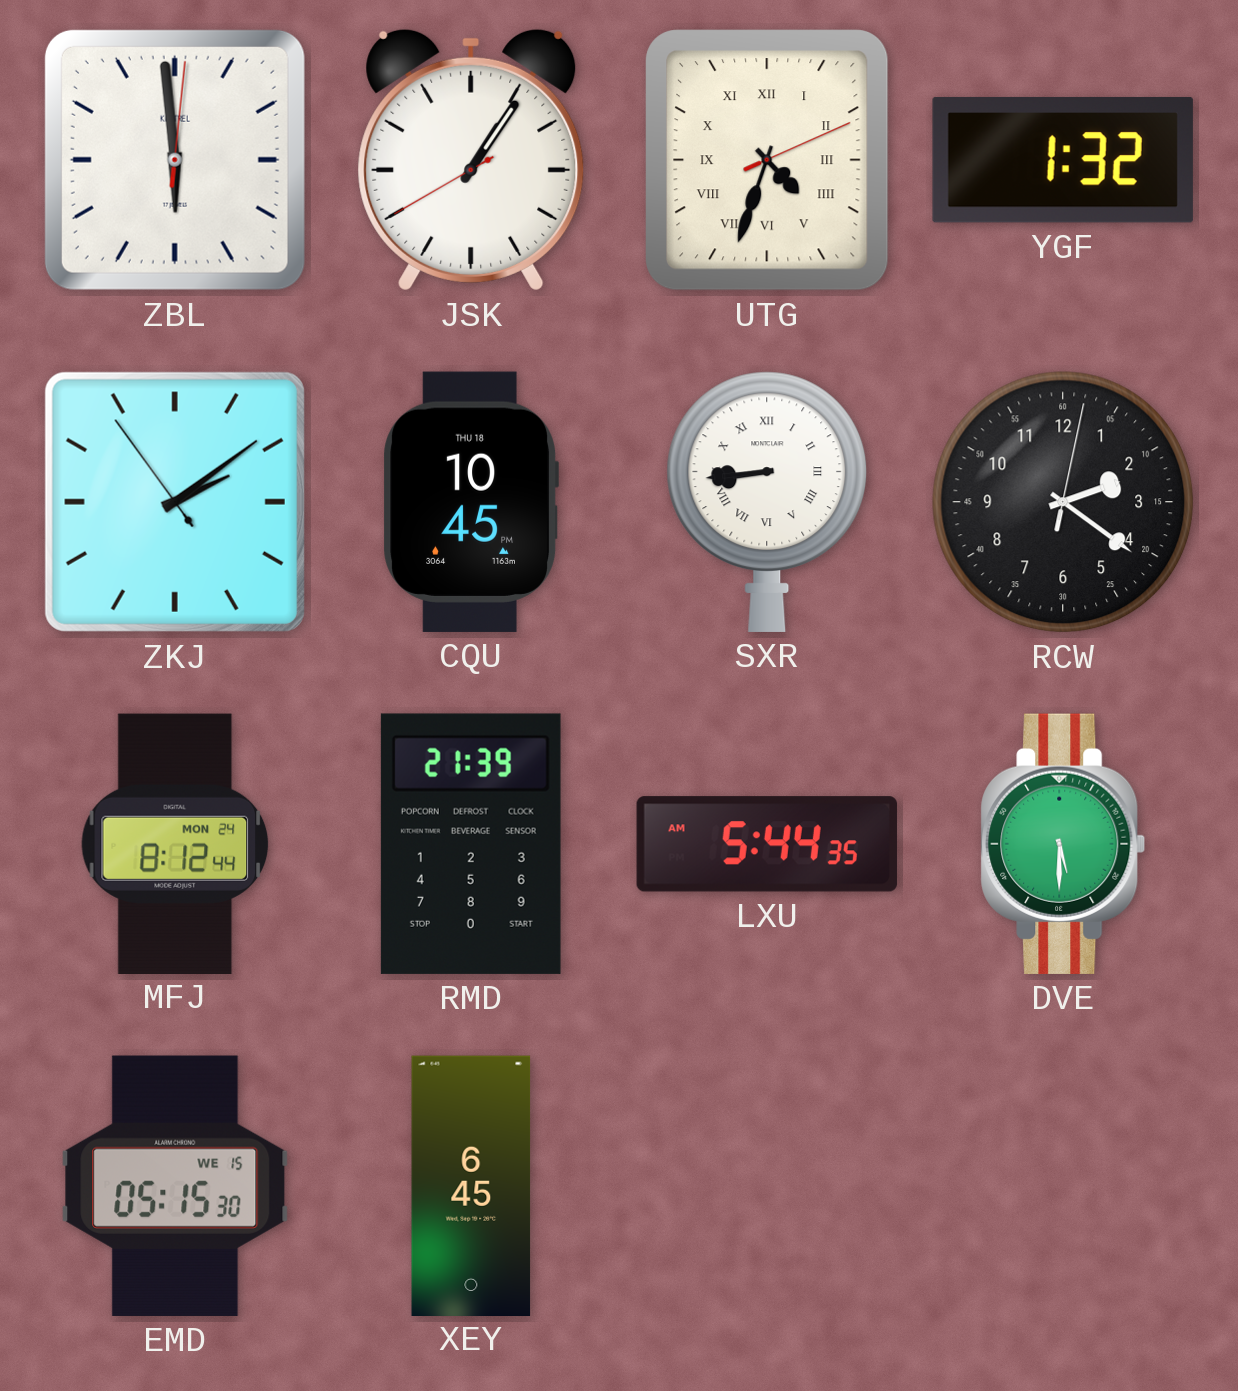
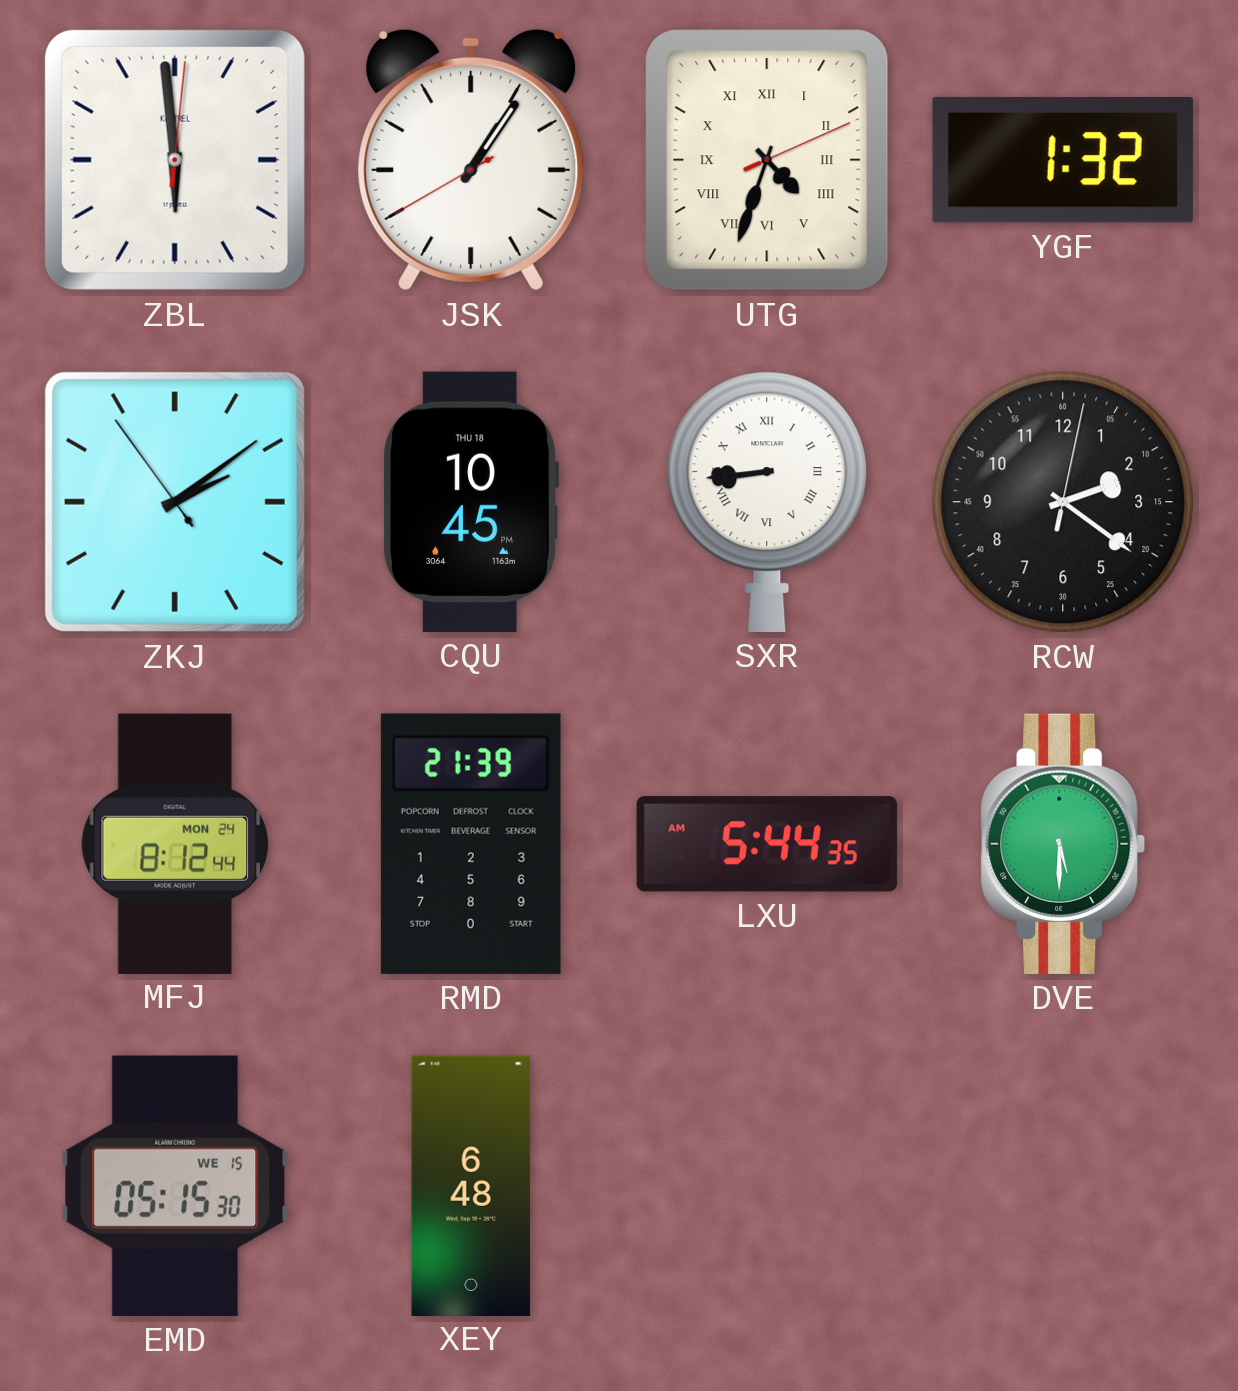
XEY: 6:45 -> 6:48 (471, 1185)
